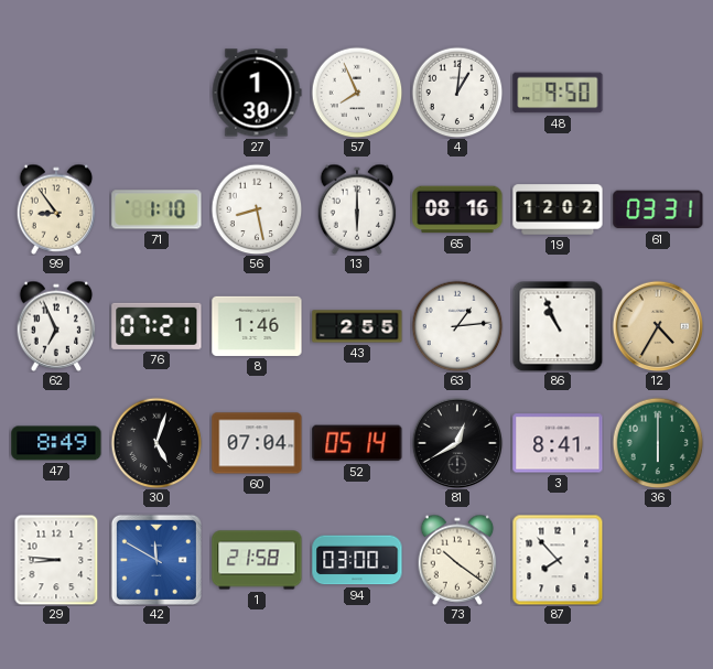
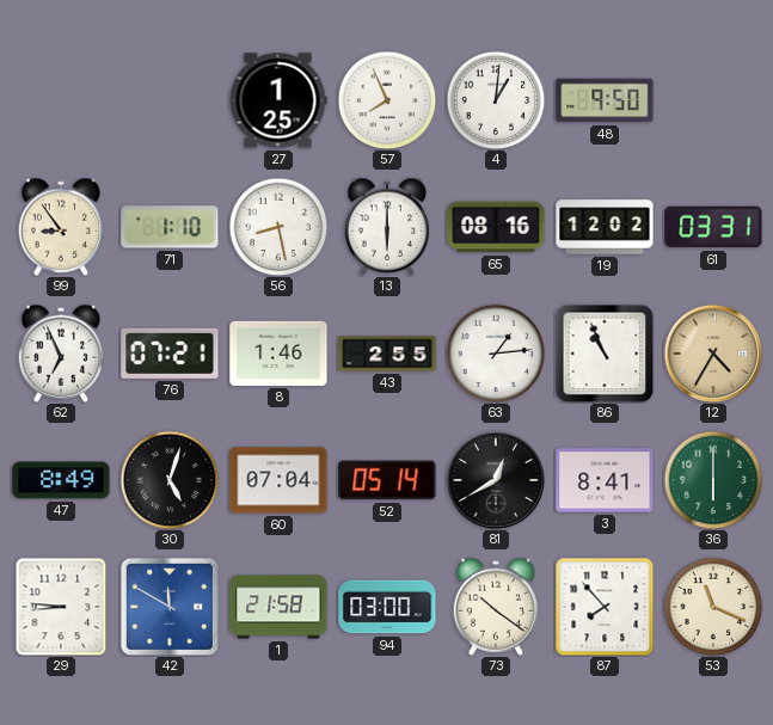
27: 1:30 -> 1:25 (278, 100)
53: none -> 11:19 (713, 607)
